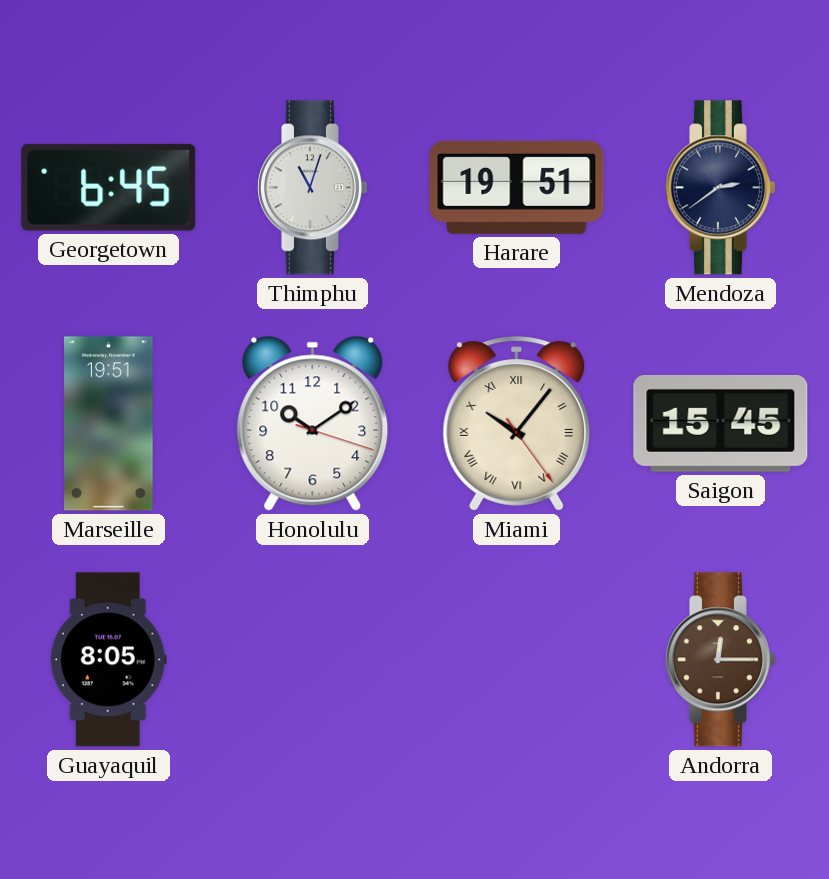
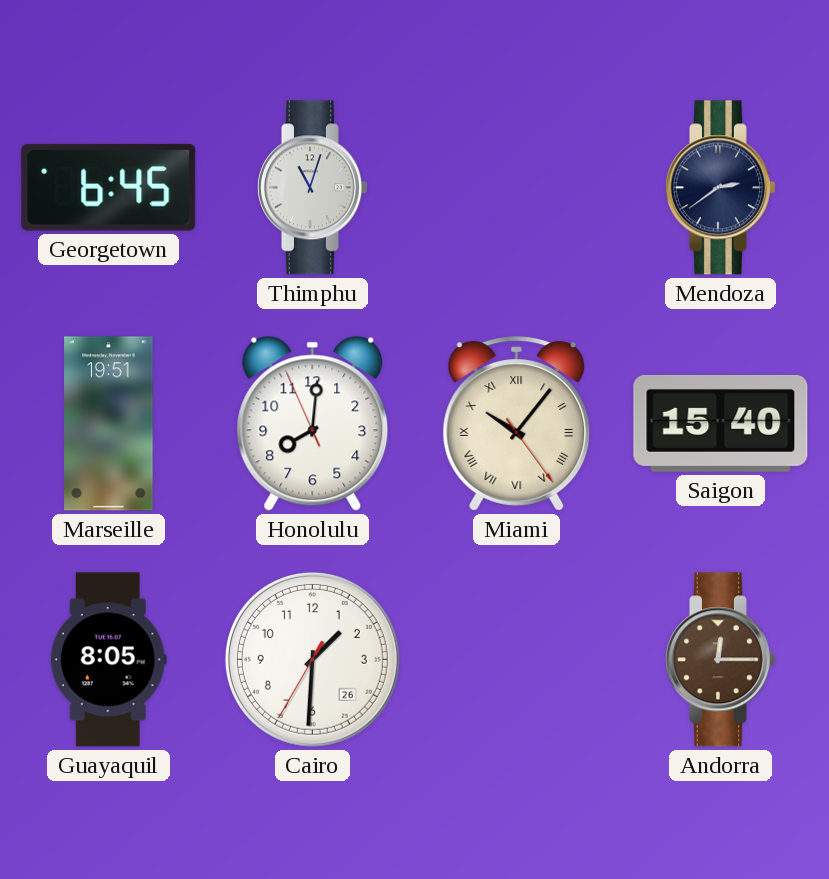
Harare: 19:51 -> none (517, 187)
Honolulu: 10:09 -> 8:00 (313, 423)
Saigon: 15:45 -> 15:40 (721, 423)
Cairo: none -> 1:30 (312, 659)
